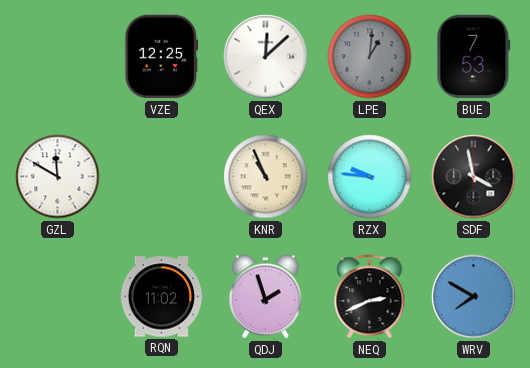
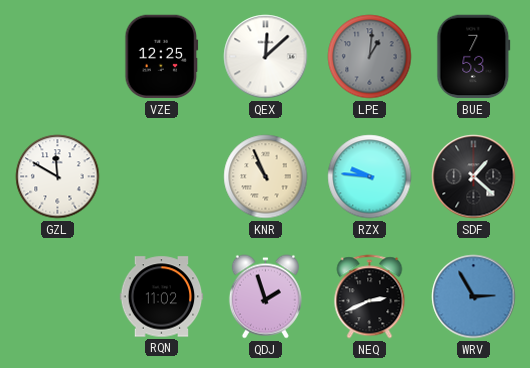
SDF: 3:58 -> 1:22 (474, 177)
WRV: 7:50 -> 2:55 (474, 297)
